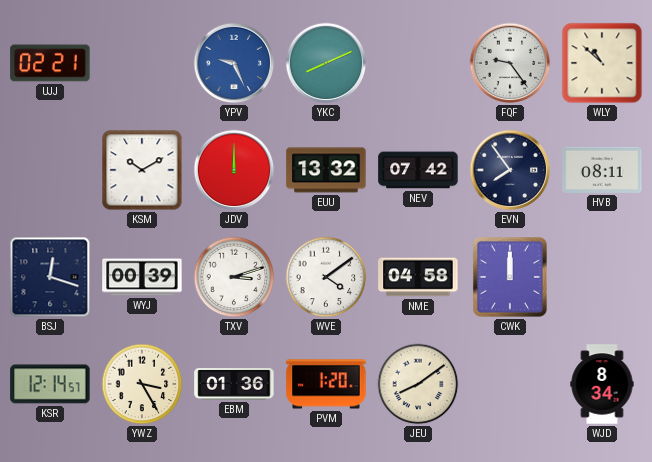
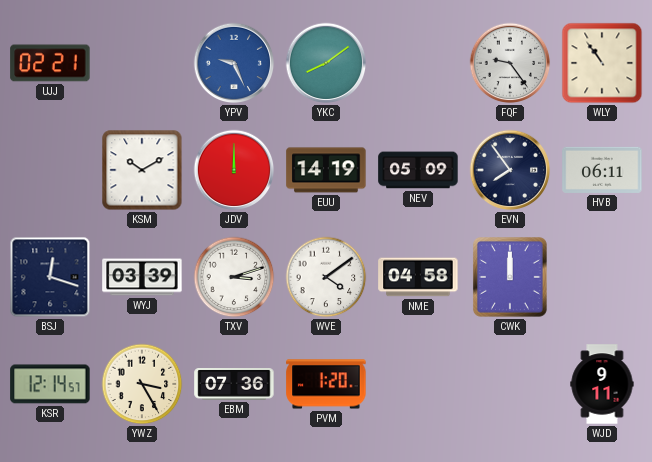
YKC: 8:11 -> 8:09 (326, 63)
WLY: 10:52 -> 10:54 (602, 63)
EUU: 13:32 -> 14:19 (326, 170)
NEV: 07:42 -> 05:09 (418, 170)
HVB: 08:11 -> 06:11 (602, 170)
WYJ: 00:39 -> 03:39 (142, 277)
EBM: 01:36 -> 07:36 (234, 385)
JEU: 8:09 -> none (418, 384)
WJD: 8:34 -> 9:11 (602, 384)
